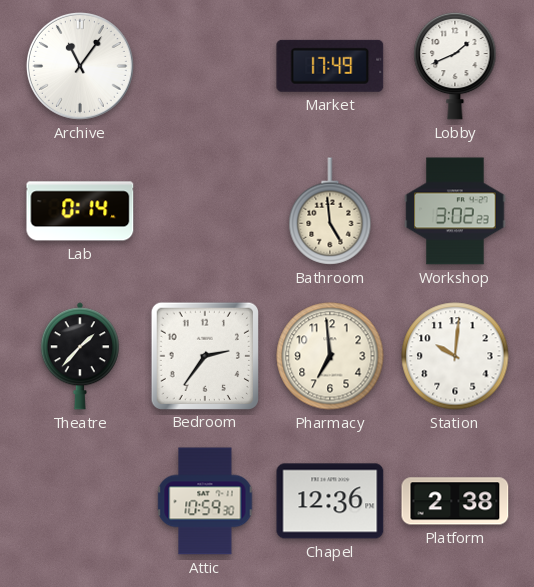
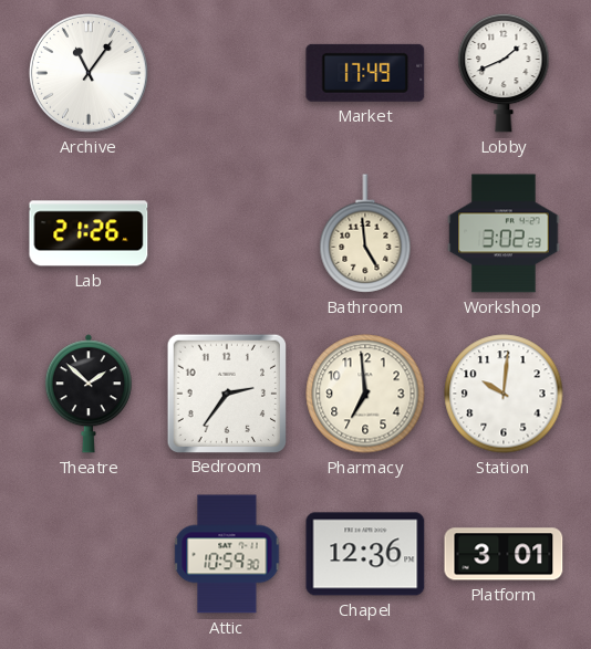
Lab: 0:14 -> 21:26 (89, 233)
Theatre: 1:37 -> 1:52 (89, 394)
Platform: 2:38 -> 3:01 (504, 554)
